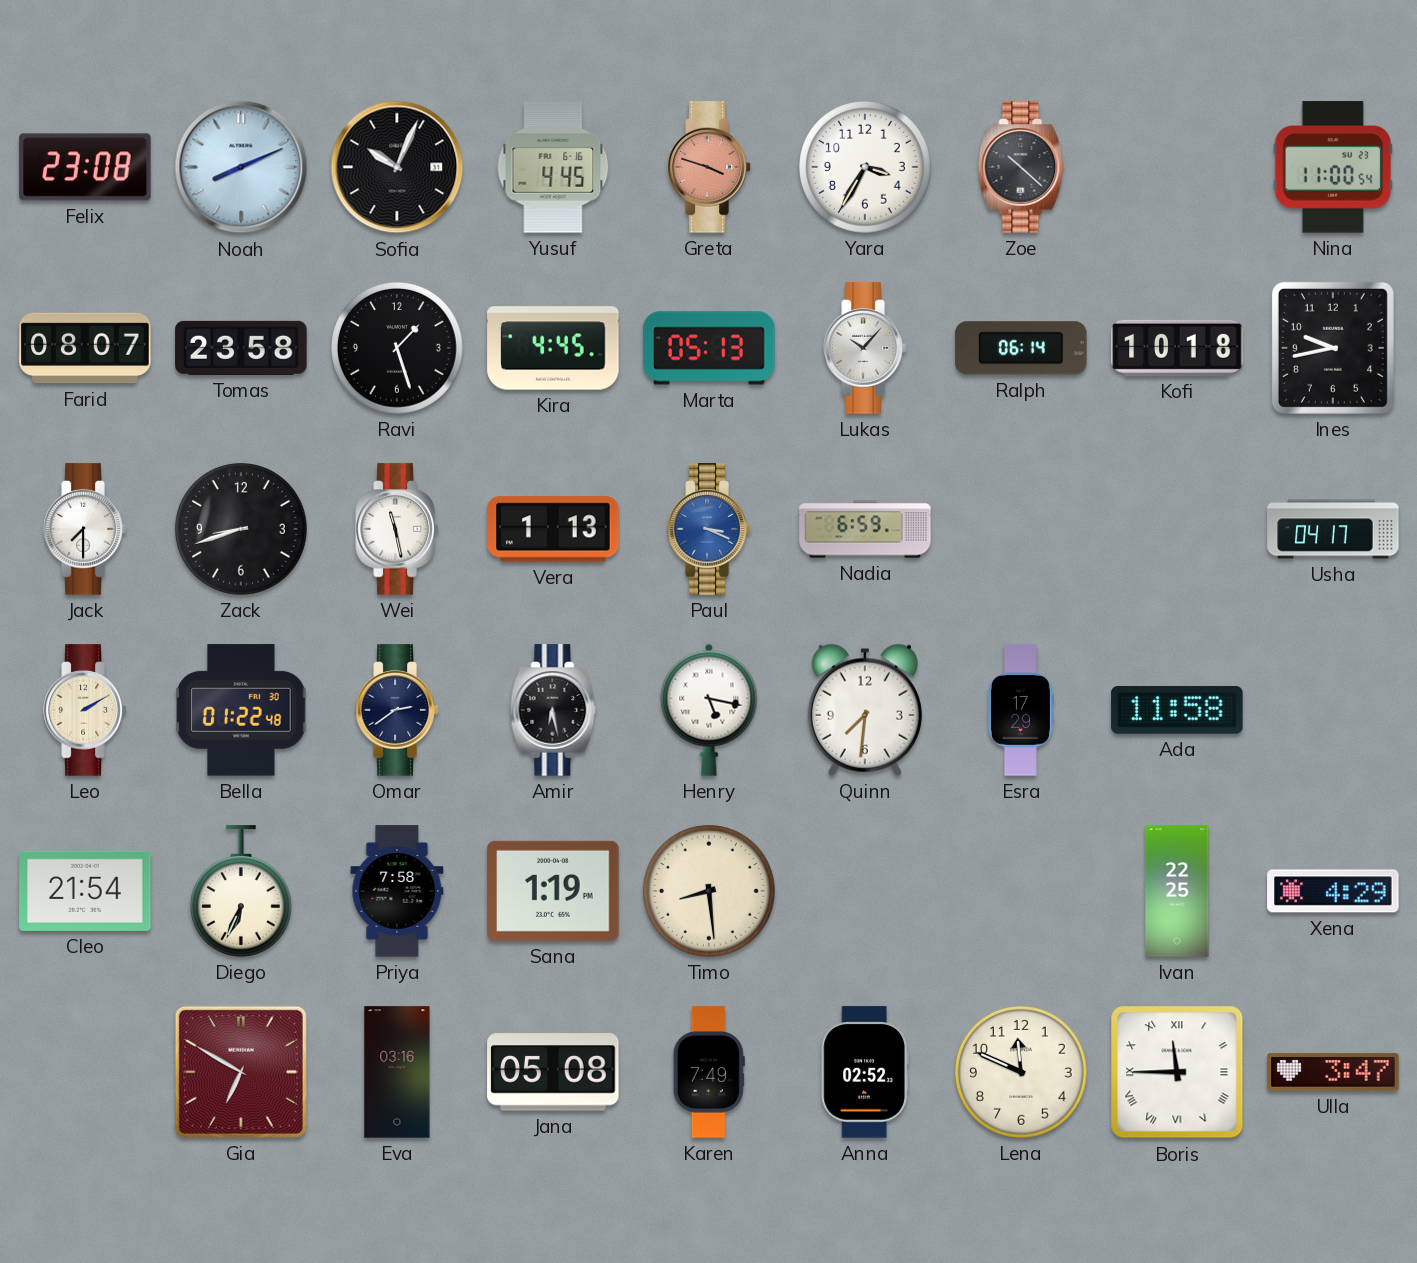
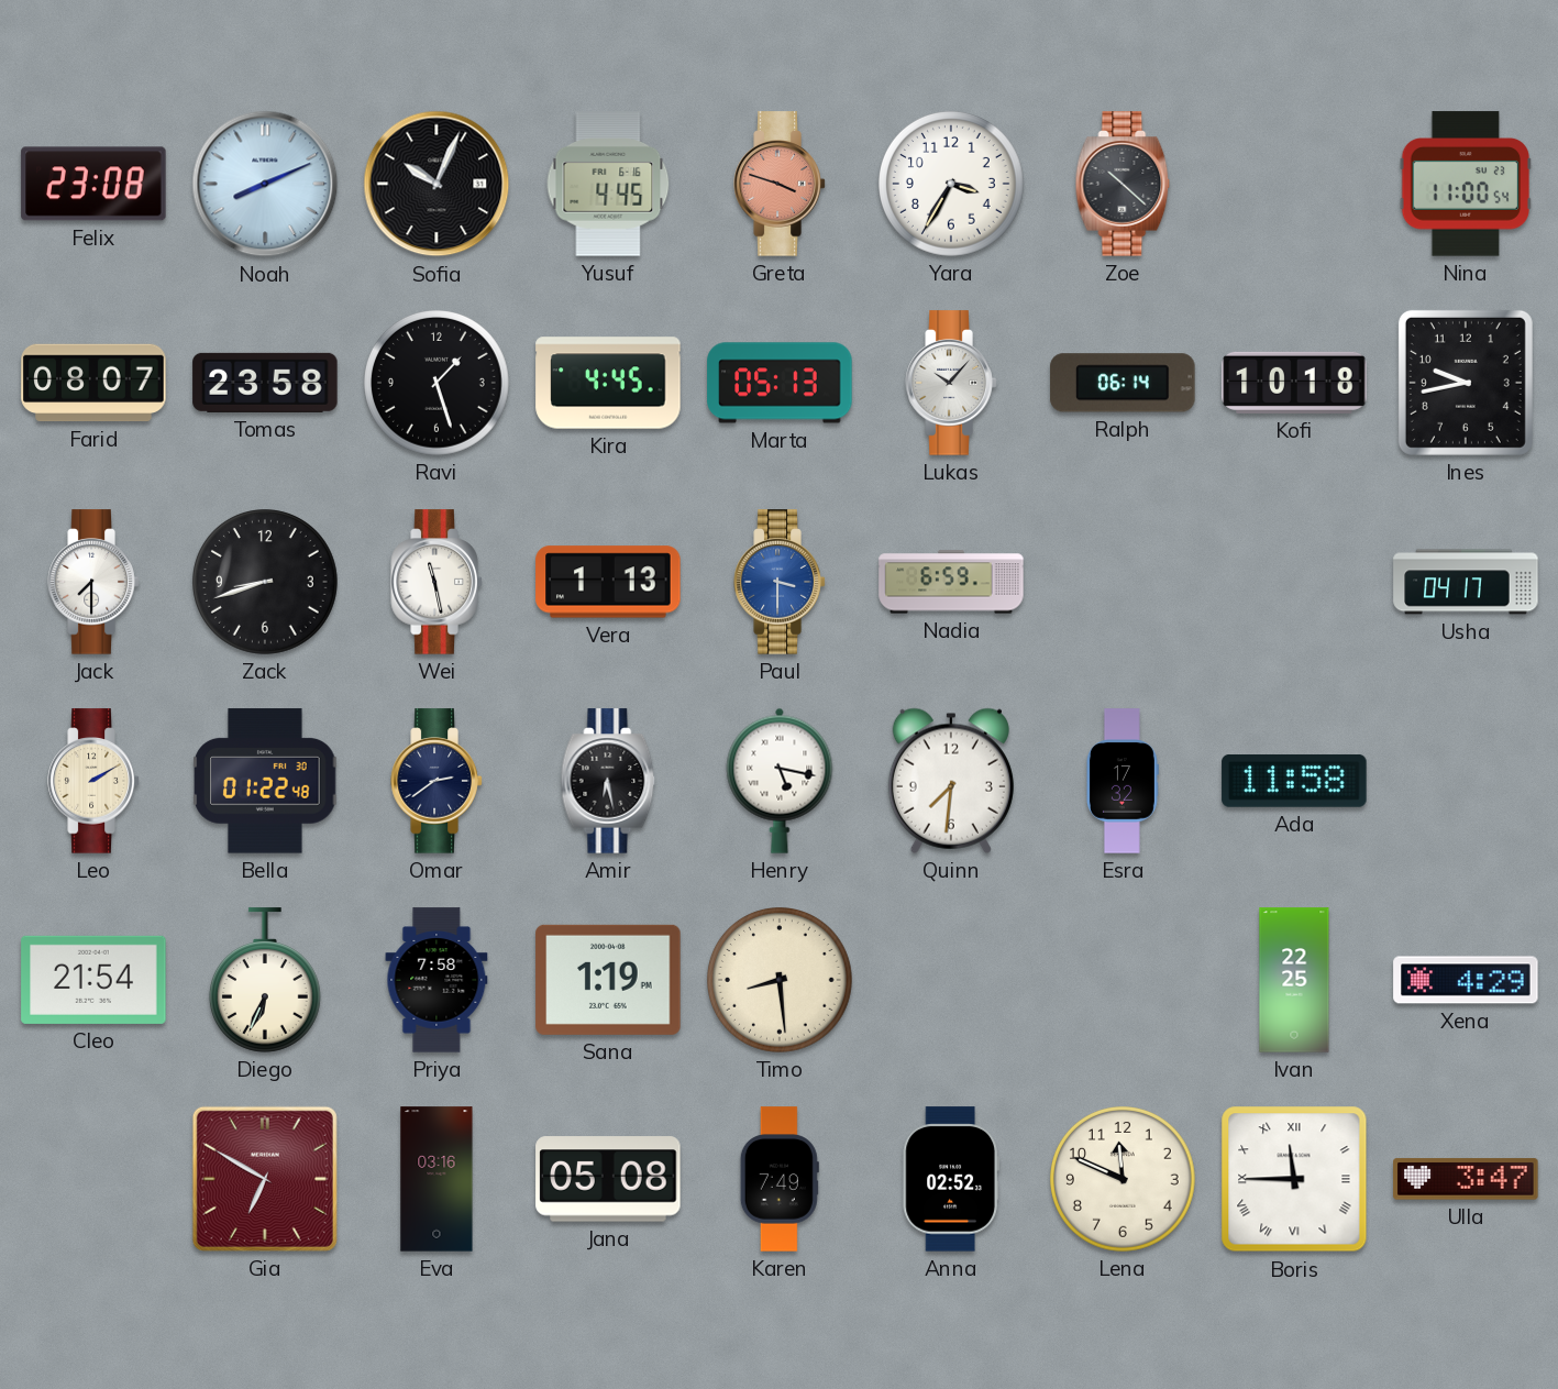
Paul: 3:19 -> 3:30 (780, 582)
Esra: 17:29 -> 17:32 (1123, 781)
